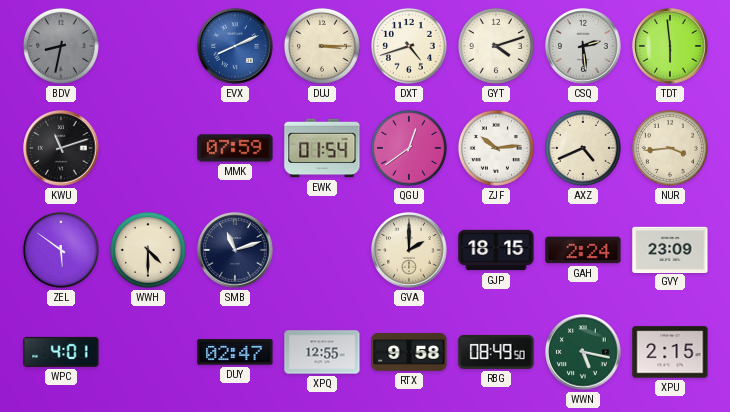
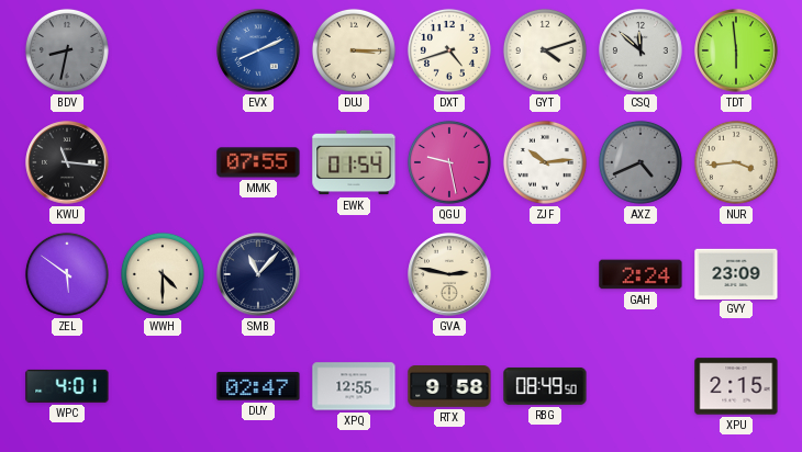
CSQ: 2:29 -> 11:52 (641, 50)
KWU: 11:12 -> 11:16 (67, 162)
MMK: 07:59 -> 07:55 (258, 162)
QGU: 12:39 -> 9:28 (449, 162)
AXZ dial: cream -> grey (641, 162)
SMB: 11:12 -> 11:07 (258, 274)
GVA: 2:00 -> 2:47 (449, 274)
GJP: 18:15 -> none (496, 250)
WWN: 5:17 -> none (583, 352)
